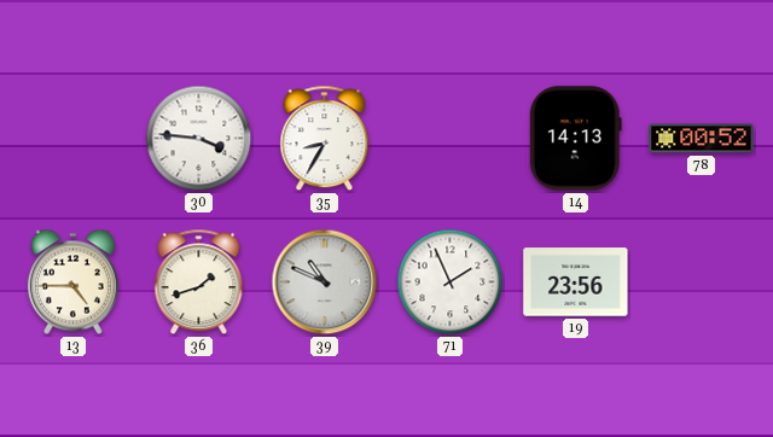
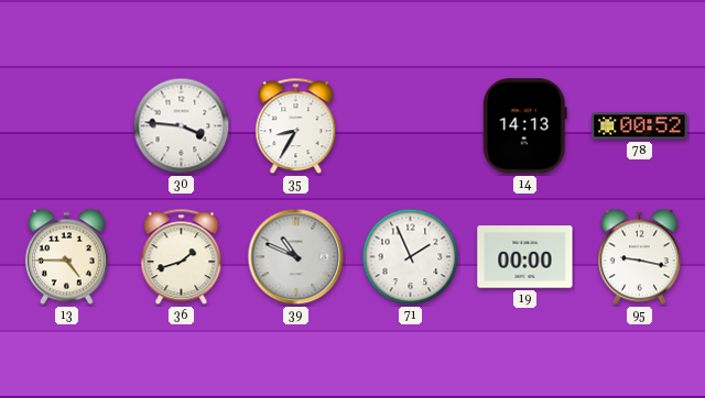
19: 23:56 -> 00:00 (525, 257)
95: none -> 9:17 (639, 257)
